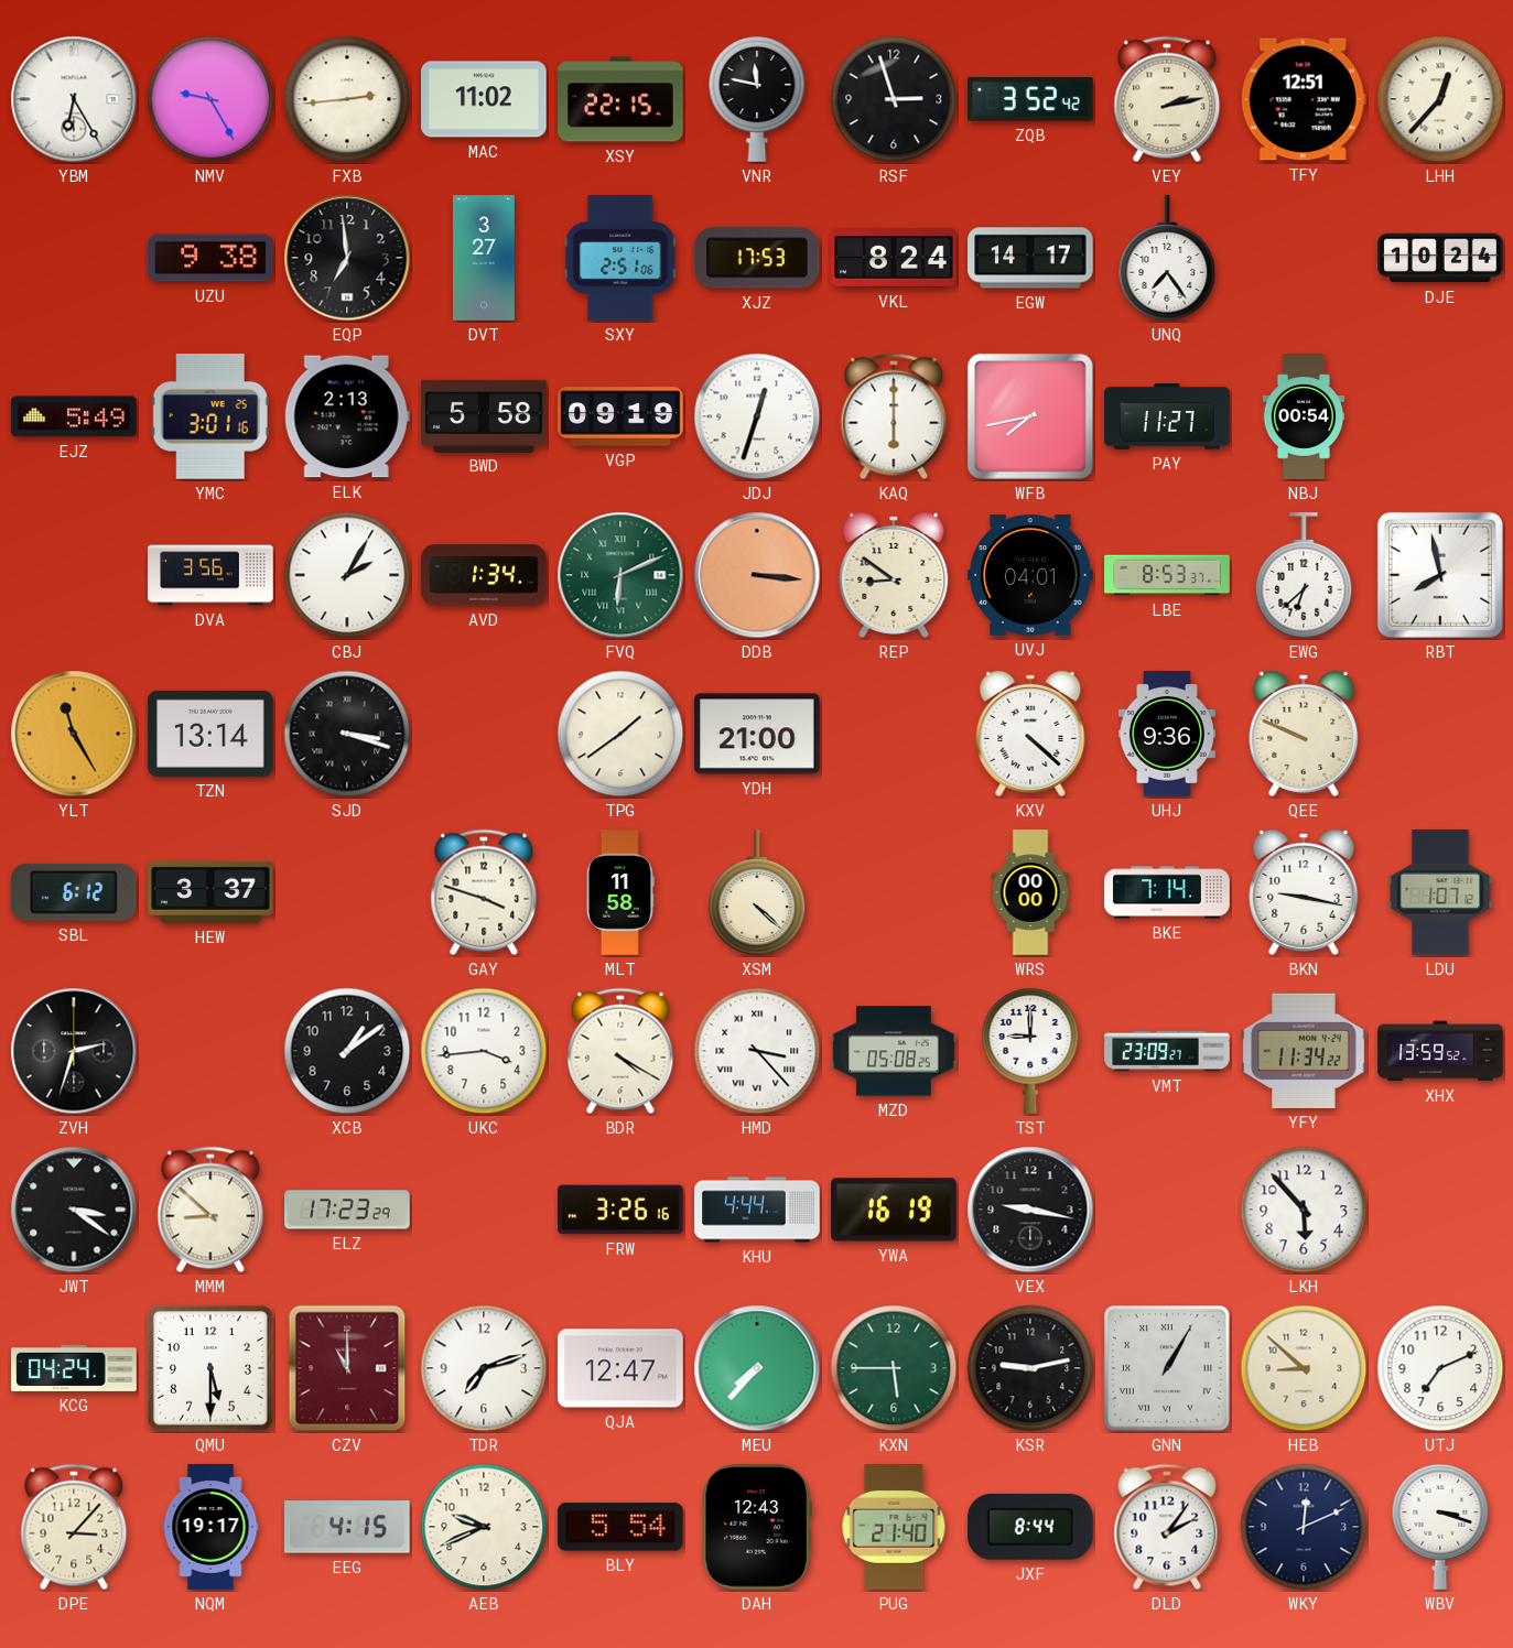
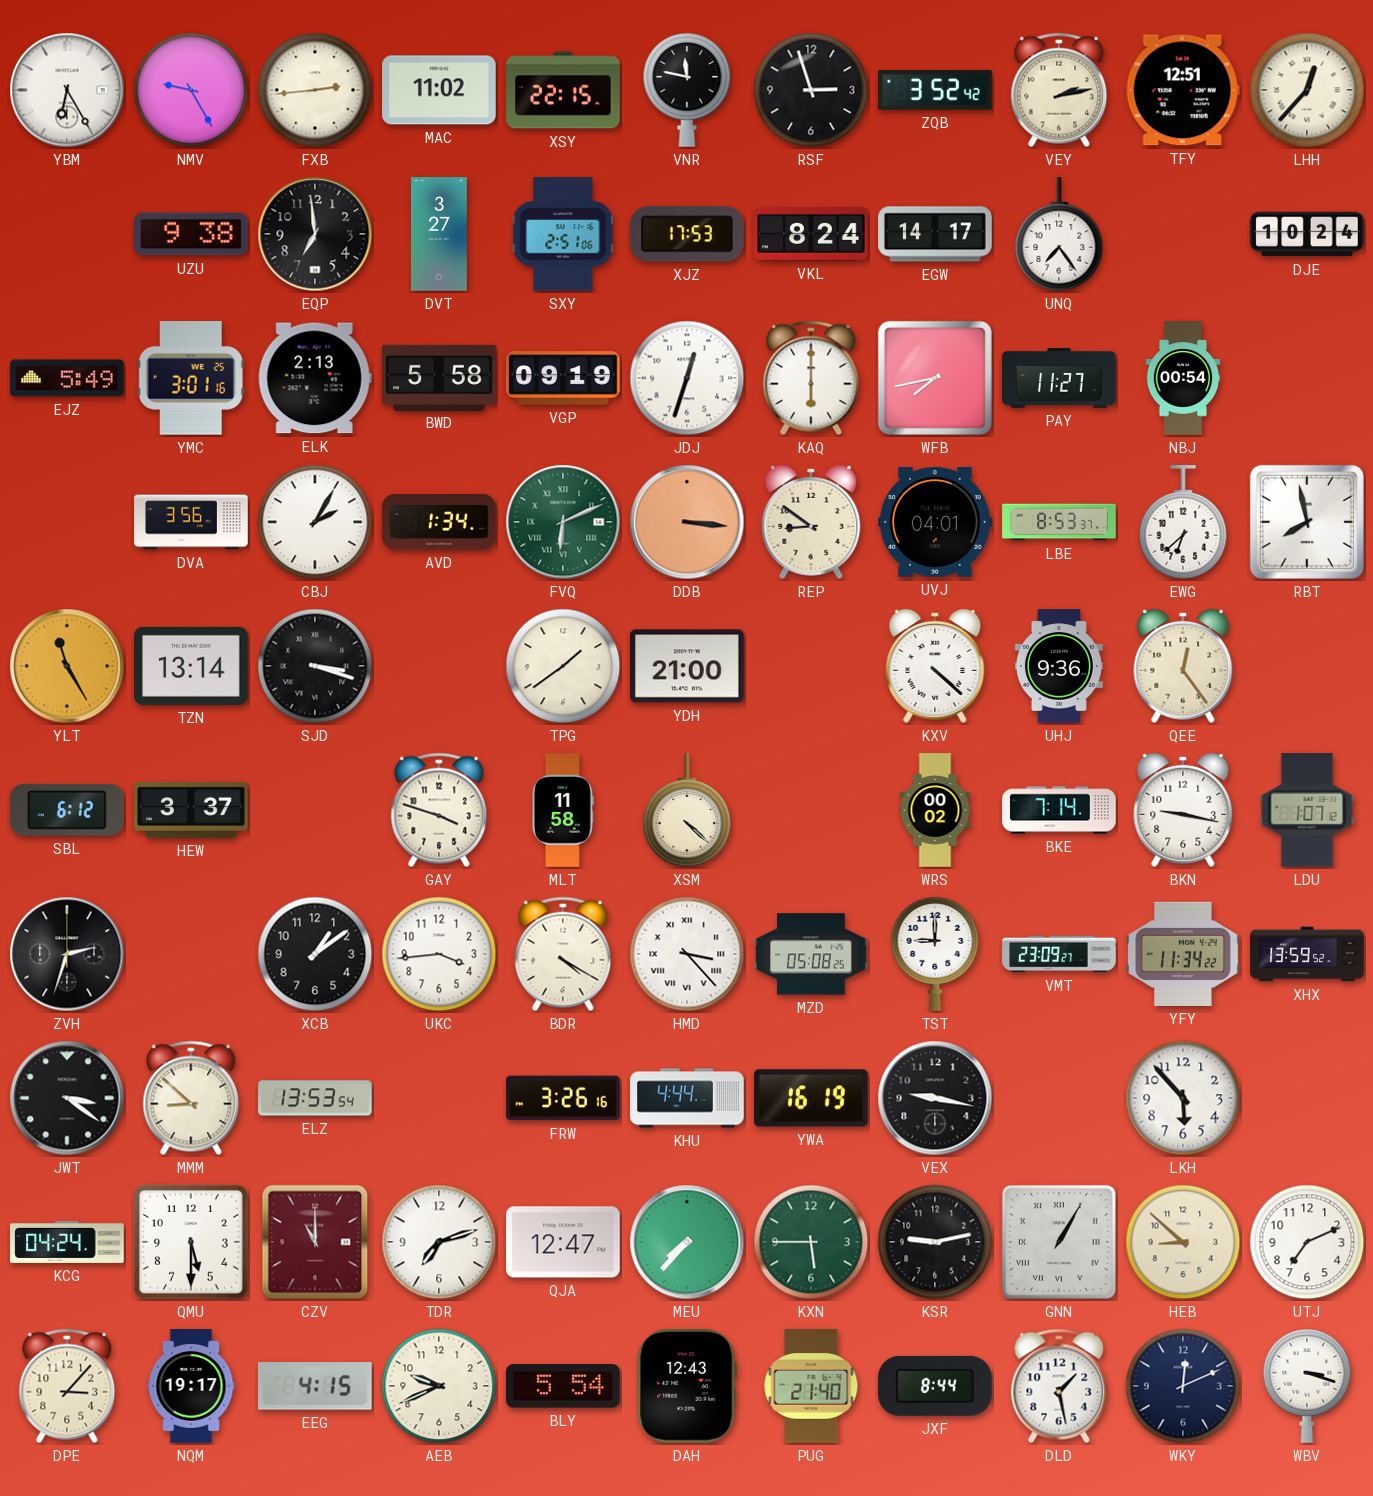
QEE: 9:49 -> 12:24 (1183, 666)
WRS: 00:00 -> 00:02 (935, 810)
ELZ: 17:23 -> 13:53 (315, 1098)
DLD: 2:06 -> 1:28 (1059, 1386)
